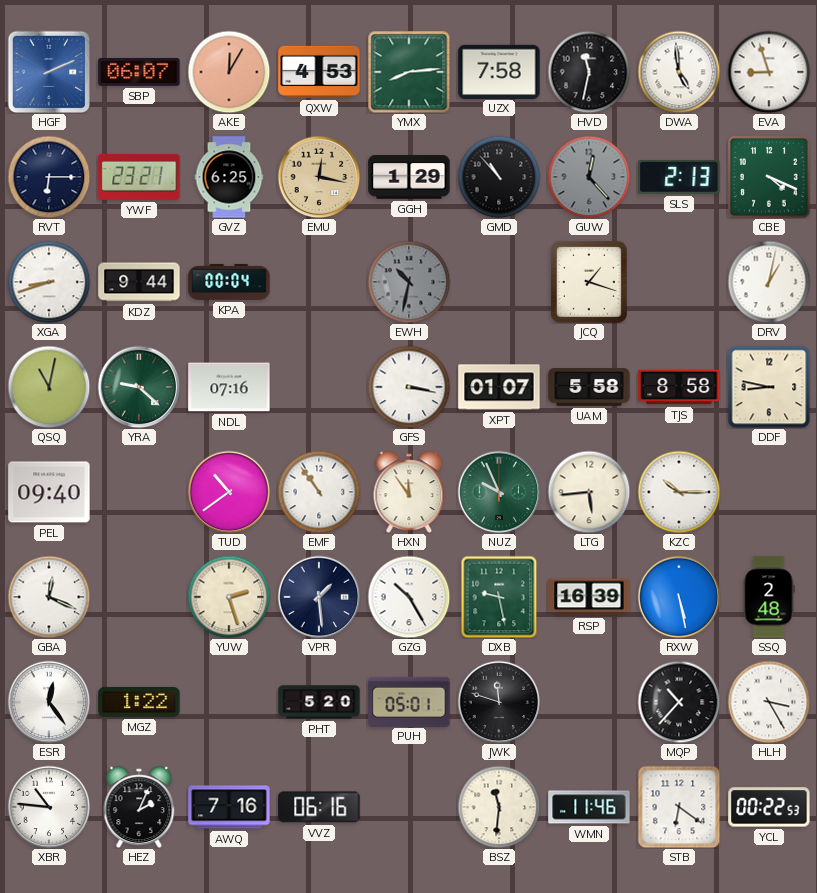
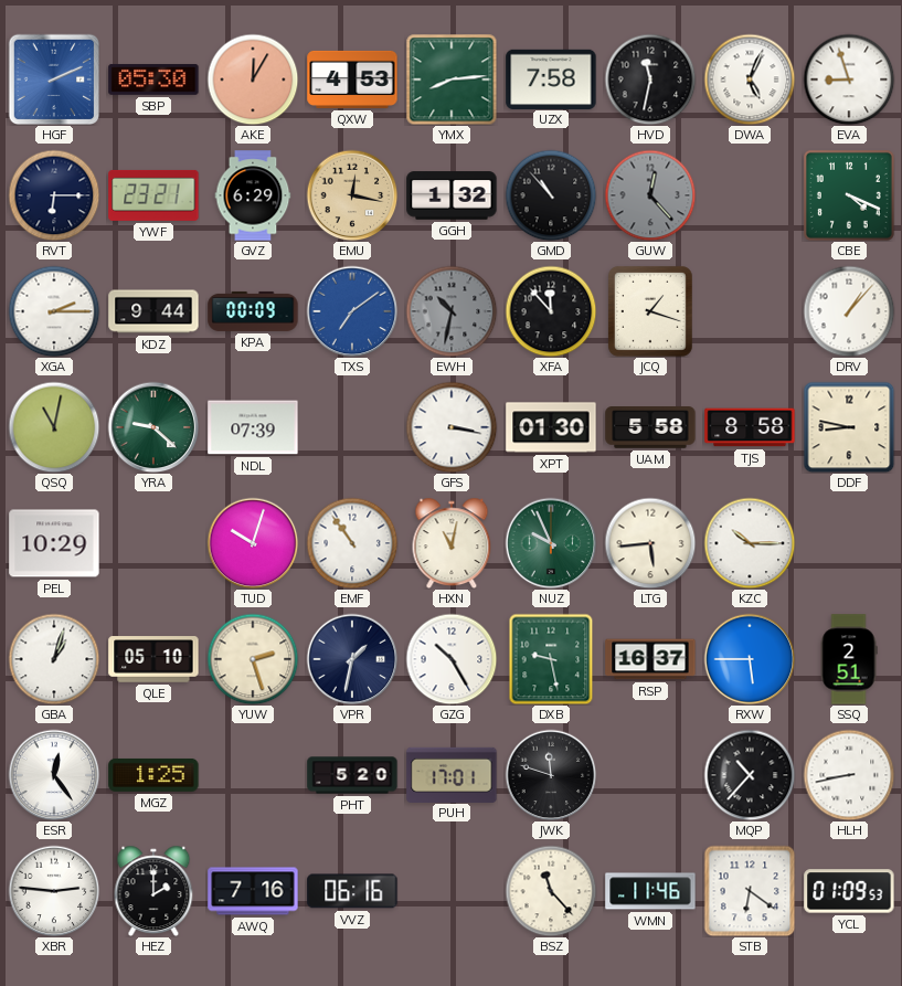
SBP: 06:07 -> 05:30 (153, 79)
DWA: 4:59 -> 5:04 (750, 79)
GVZ: 6:25 -> 6:29 (253, 195)
GGH: 1:29 -> 1:32 (452, 195)
SLS: 2:13 -> none (679, 177)
XGA: 8:42 -> 2:15 (54, 311)
KPA: 00:04 -> 00:09 (253, 311)
TXS: none -> 7:09 (352, 311)
XFA: none -> 11:53 (551, 311)
DRV: 1:02 -> 1:07 (849, 311)
NDL: 07:16 -> 07:39 (253, 427)
XPT: 01:07 -> 01:30 (551, 427)
PEL: 09:40 -> 10:29 (54, 543)
TUD: 10:39 -> 10:03 (253, 543)
HXN: 11:54 -> 11:02 (452, 543)
GBA: 12:19 -> 1:03 (54, 659)
QLE: none -> 05:10 (153, 659)
VPR: 1:29 -> 1:32 (352, 659)
RSP: 16:39 -> 16:37 (650, 659)
RXW: 5:28 -> 5:45 (750, 659)
SSQ: 2:48 -> 2:51 (849, 659)
MGZ: 1:22 -> 1:25 (153, 775)
PUH: 05:01 -> 17:01 (452, 774)
HLH: 3:25 -> 8:43 (849, 775)
XBR: 10:46 -> 2:46 (54, 891)
HEZ: 2:04 -> 2:00 (153, 891)
BSZ: 11:31 -> 11:23 (551, 891)
YCL: 00:22 -> 01:09 (849, 891)
